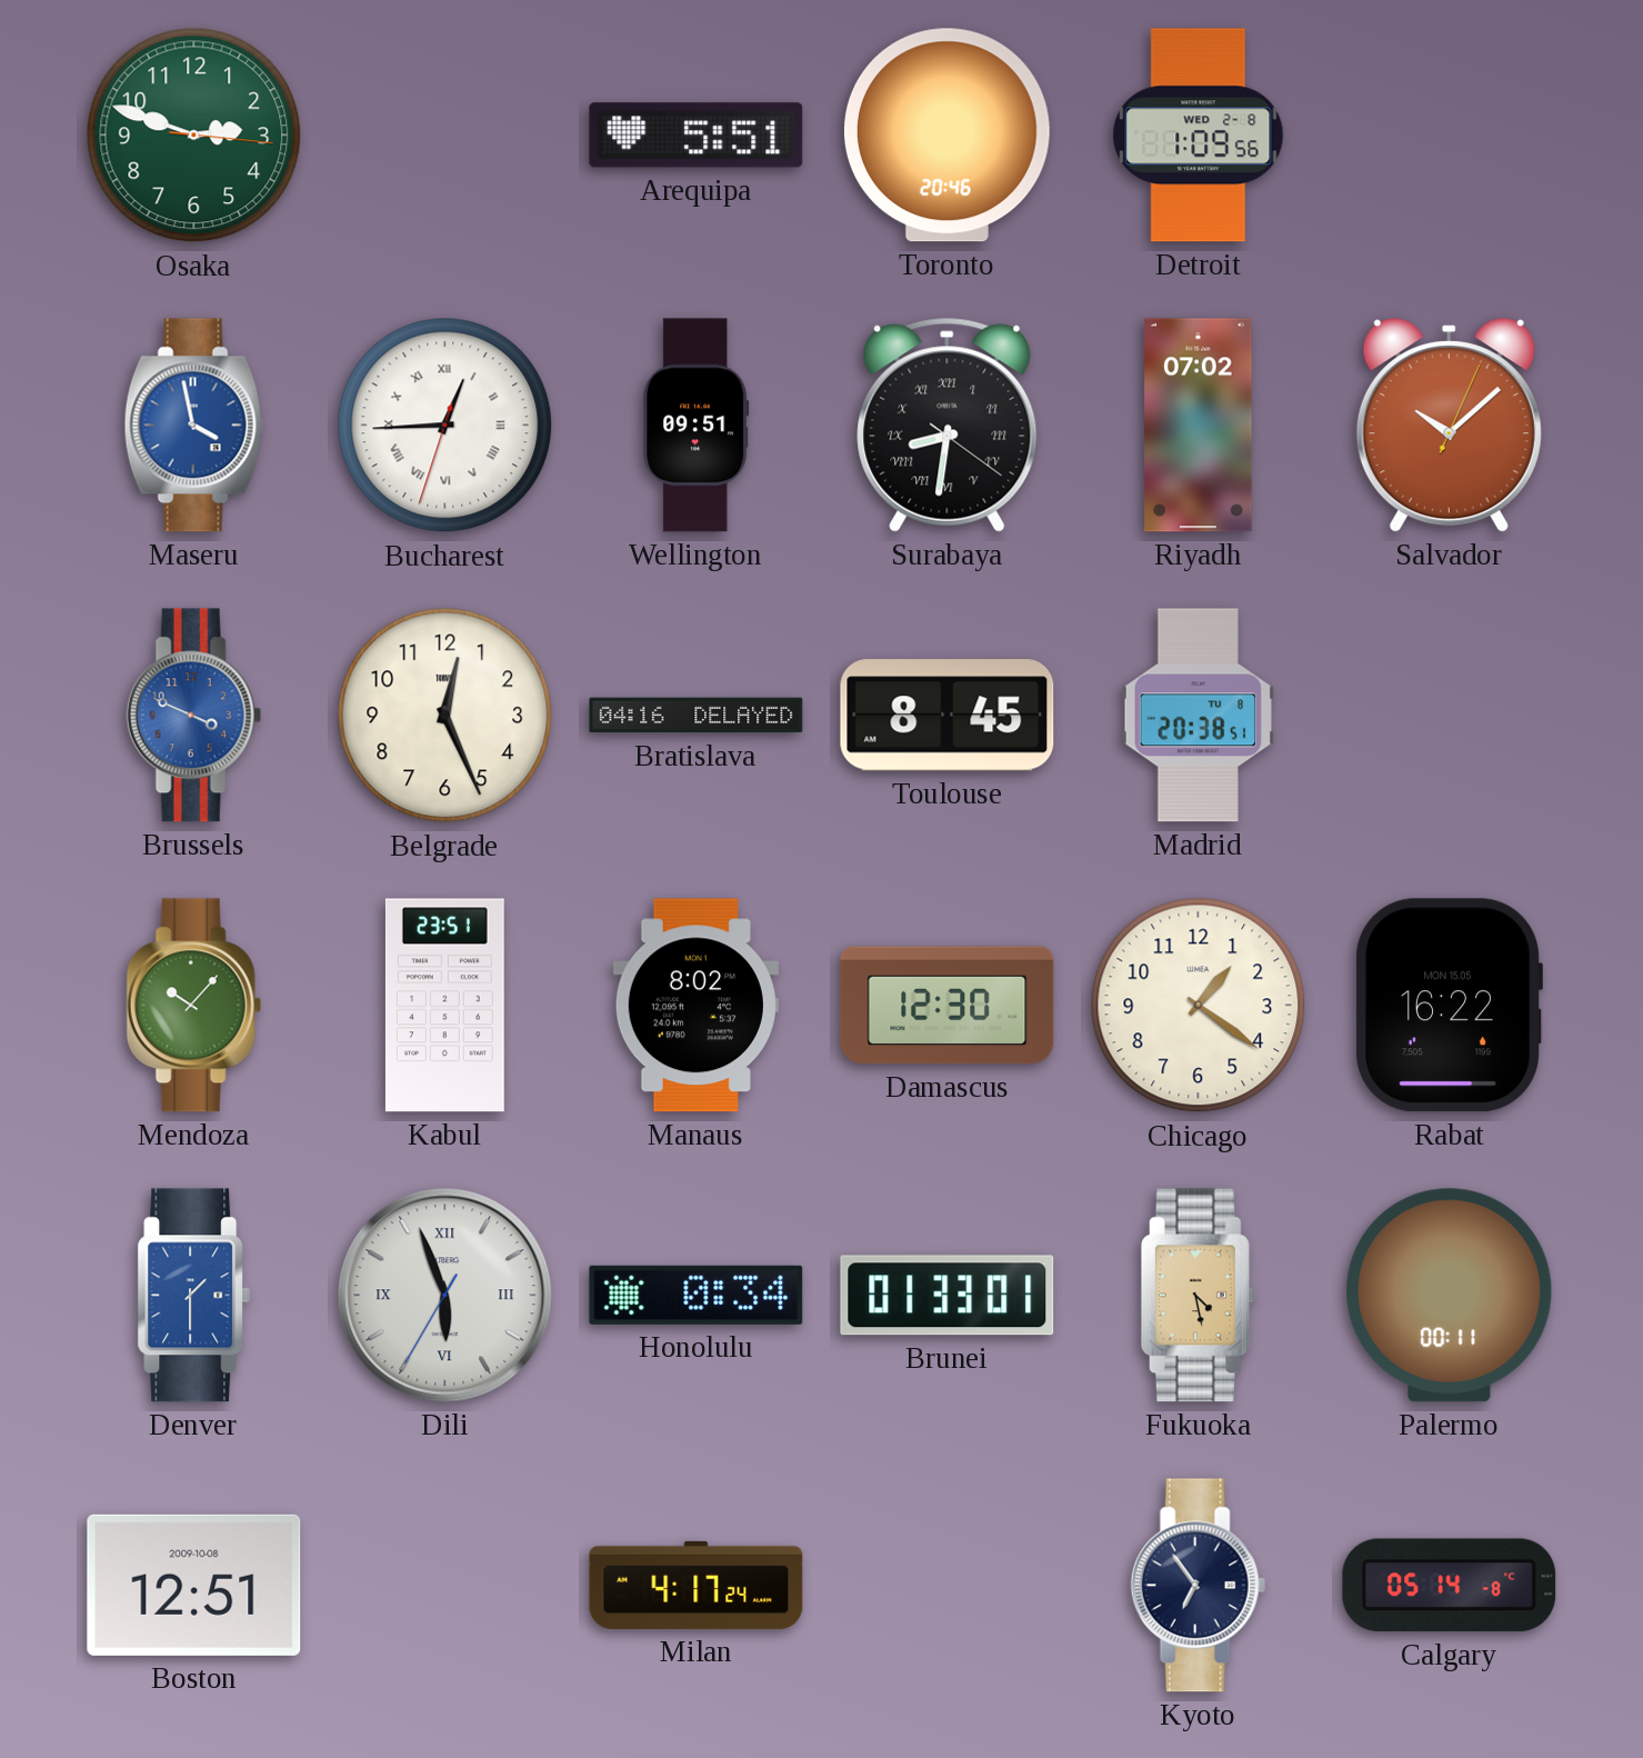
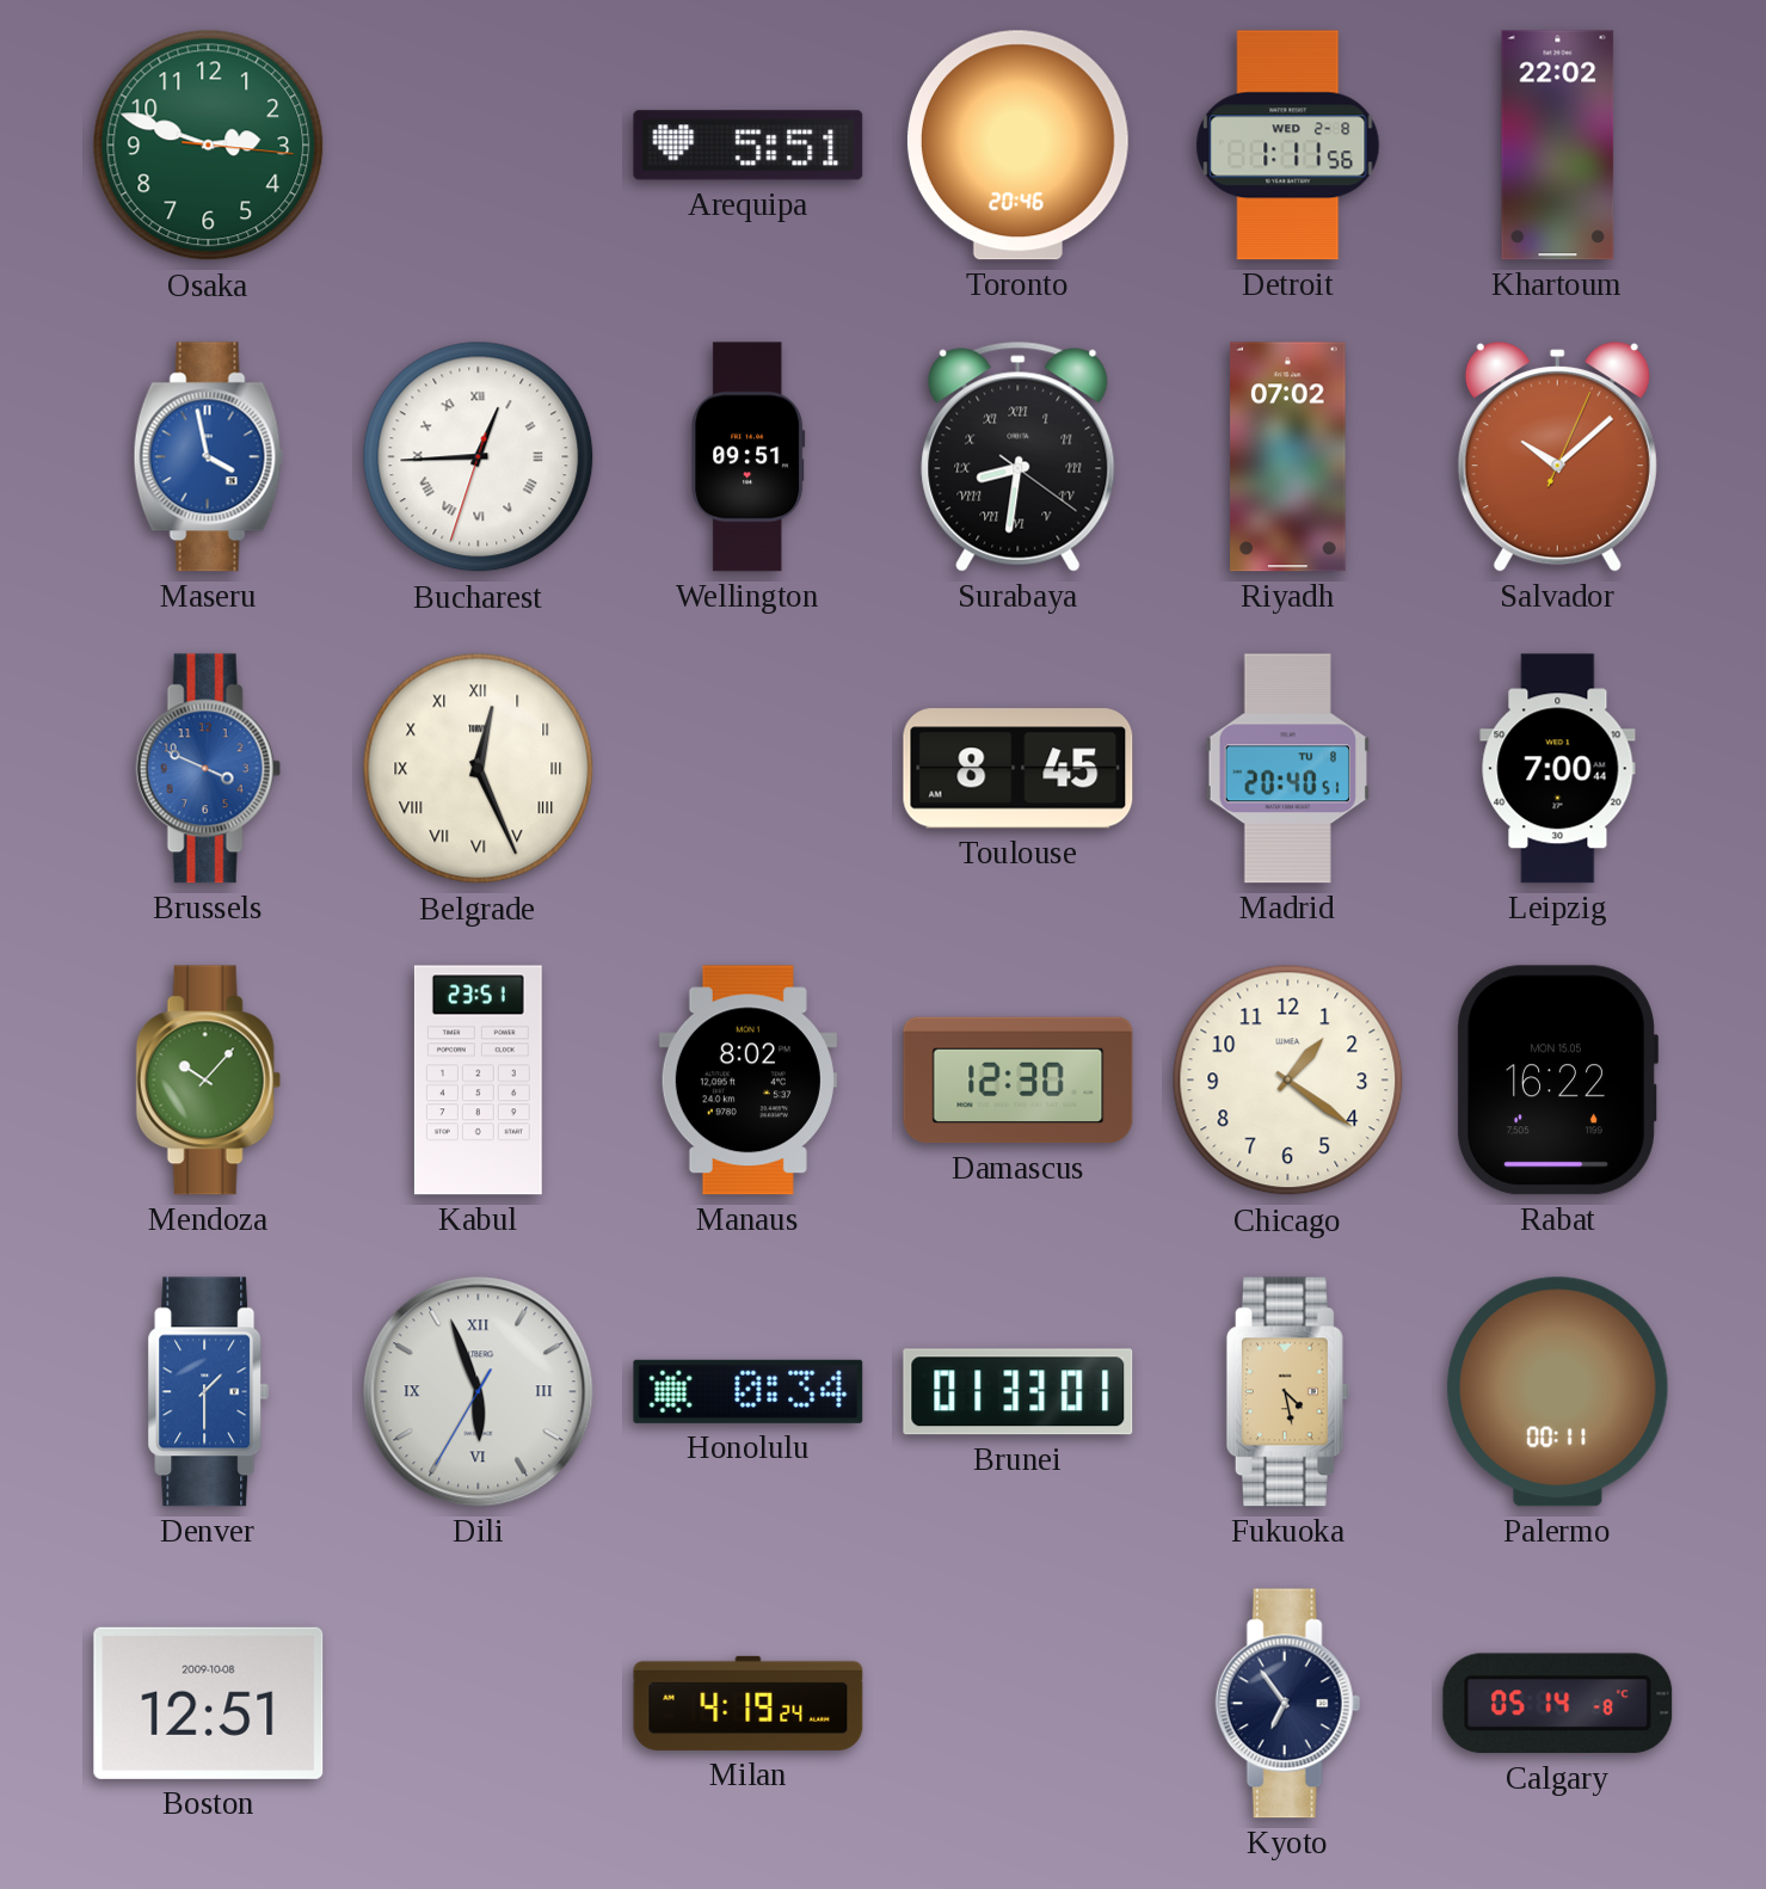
Detroit: 1:09 -> 1:11 (1288, 146)
Khartoum: none -> 22:02 (1558, 146)
Belgrade numerals: Arabic -> Roman (479, 769)
Bratislava: 04:16 -> none (697, 716)
Madrid: 20:38 -> 20:40 (1287, 769)
Leipzig: none -> 7:00 (1558, 769)
Milan: 4:17 -> 4:19 (749, 1703)
